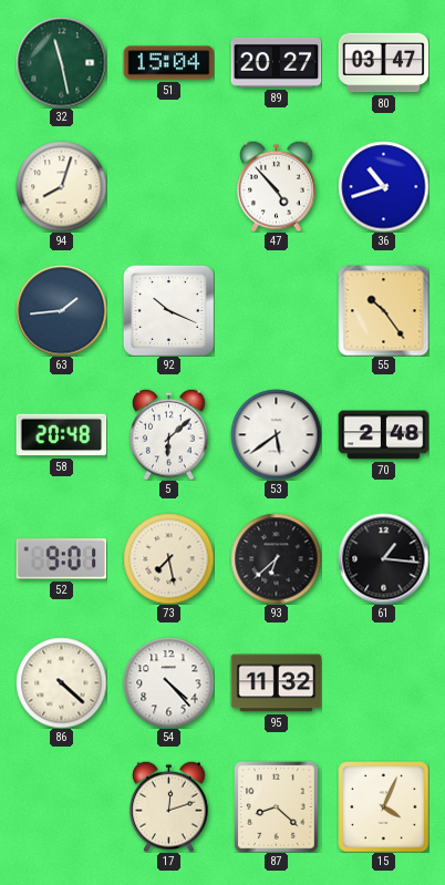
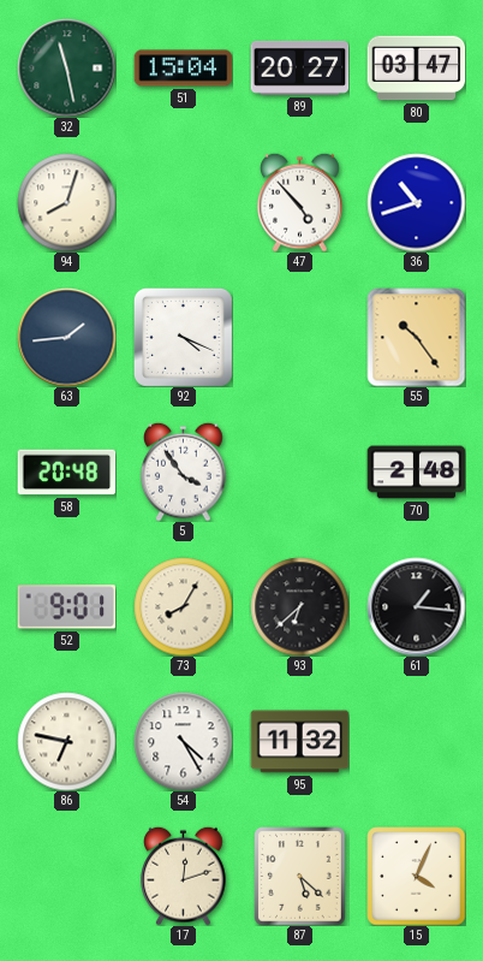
92: 10:19 -> 4:19 (183, 337)
5: 6:08 -> 3:54 (184, 471)
53: 5:39 -> none (276, 434)
73: 7:28 -> 8:05 (183, 606)
86: 4:22 -> 6:47 (66, 741)
54: 4:23 -> 4:25 (183, 741)
87: 8:22 -> 5:22 (300, 876)
